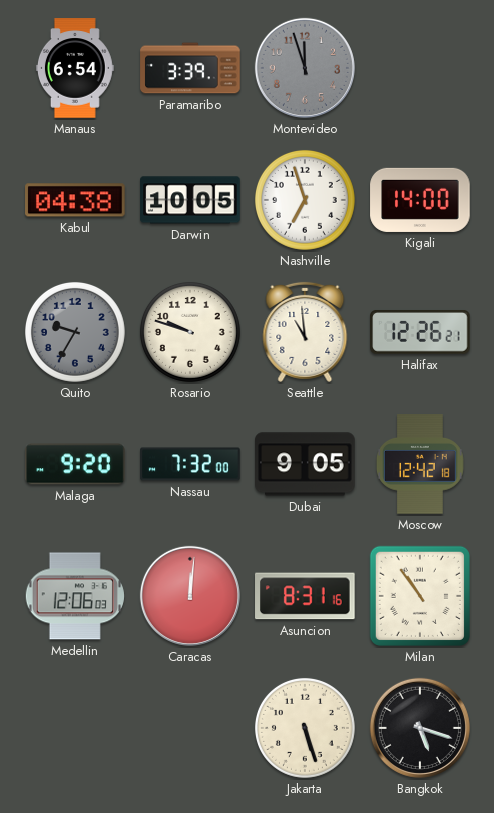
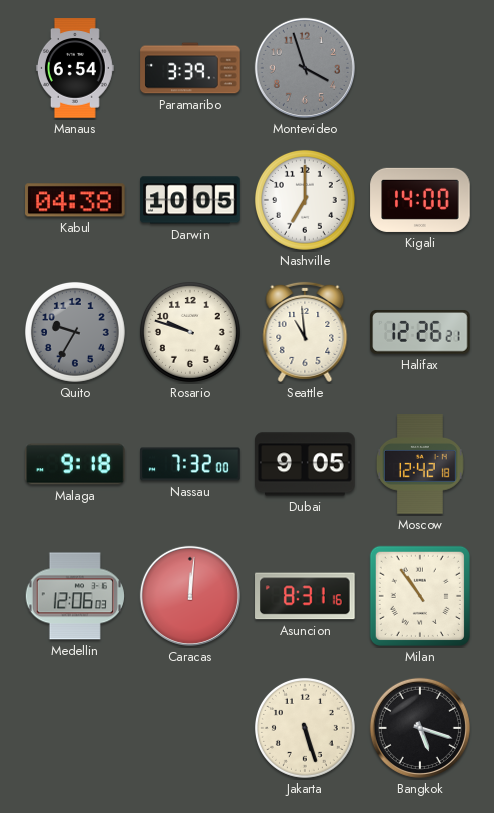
Montevideo: 11:57 -> 3:57 (305, 68)
Nashville: 6:57 -> 7:00 (305, 200)
Malaga: 9:20 -> 9:18 (75, 464)
